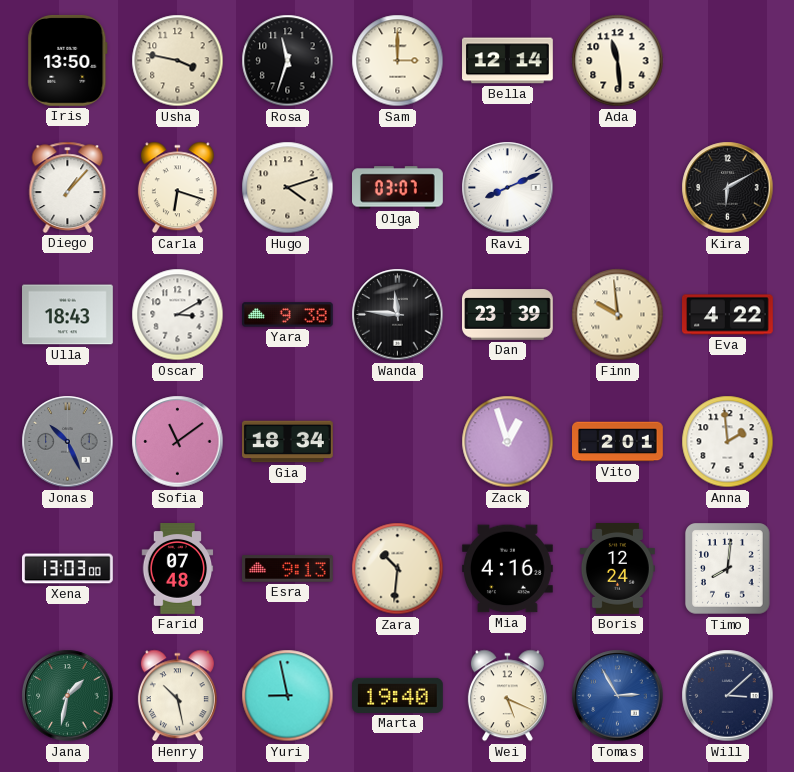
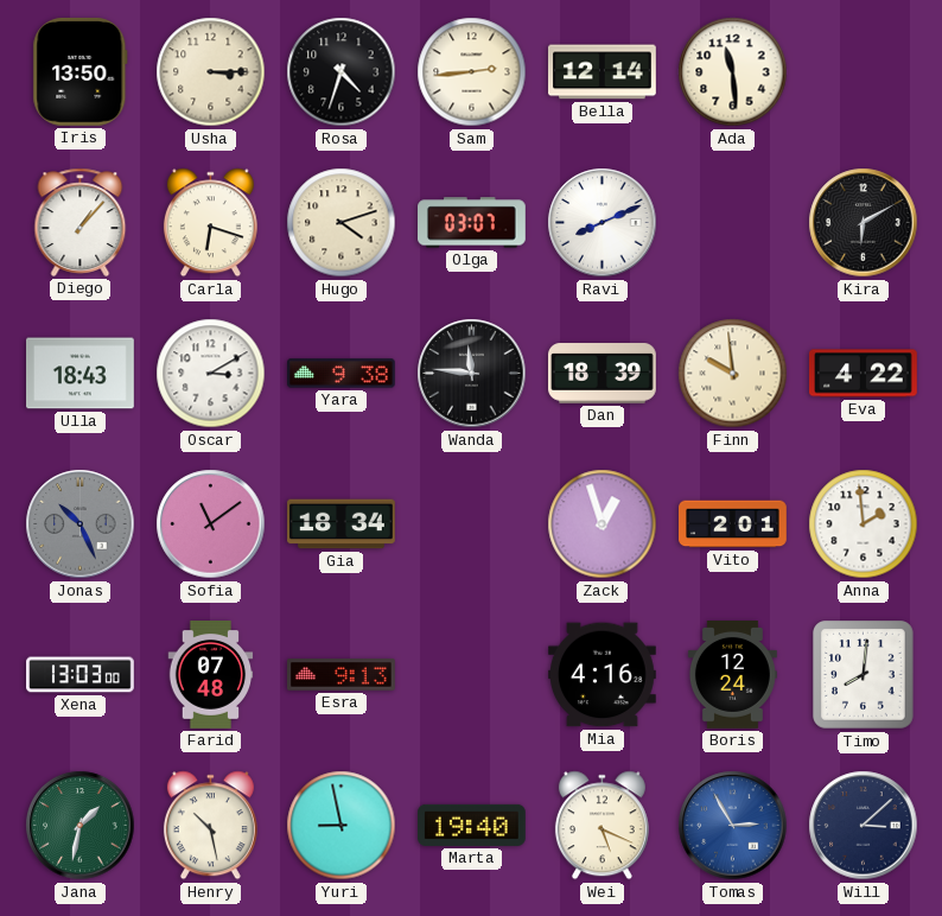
Usha: 3:47 -> 3:15 (211, 72)
Rosa: 11:33 -> 4:33 (342, 72)
Sam: 3:00 -> 2:44 (472, 72)
Dan: 23:39 -> 18:39 (603, 374)
Zara: 10:31 -> none (398, 569)
